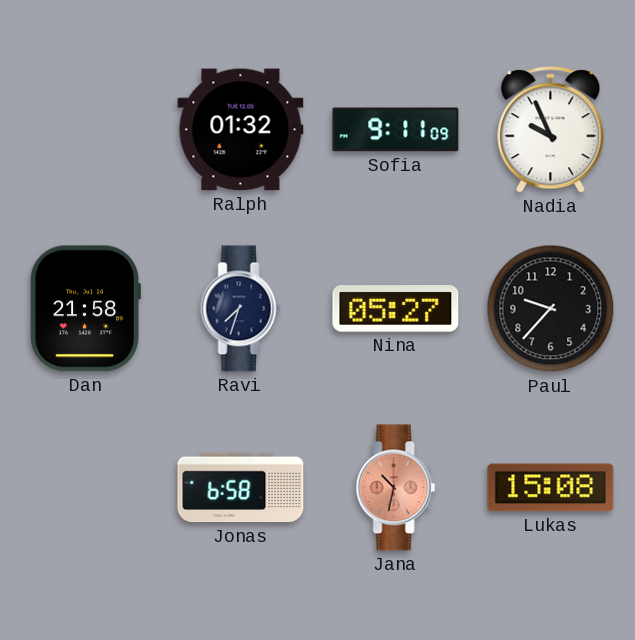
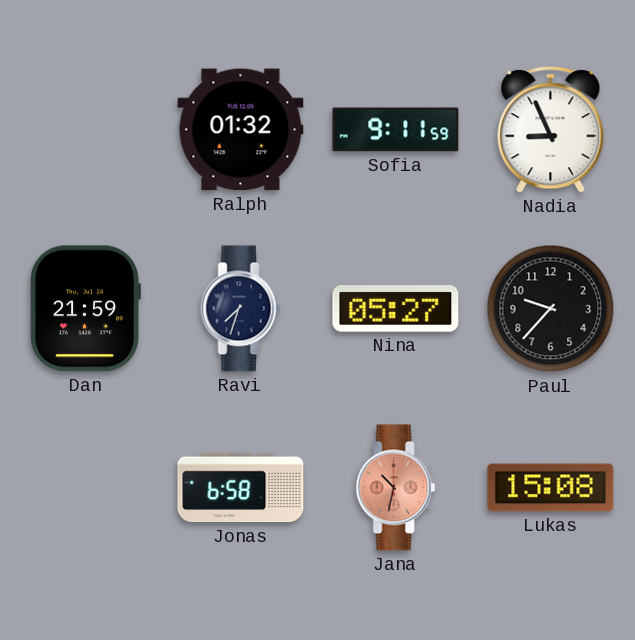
Sofia: 9:11:09 -> 9:11:59 (396, 130)
Nadia: 9:56 -> 8:56 (551, 130)
Dan: 21:58 -> 21:59 (85, 309)
